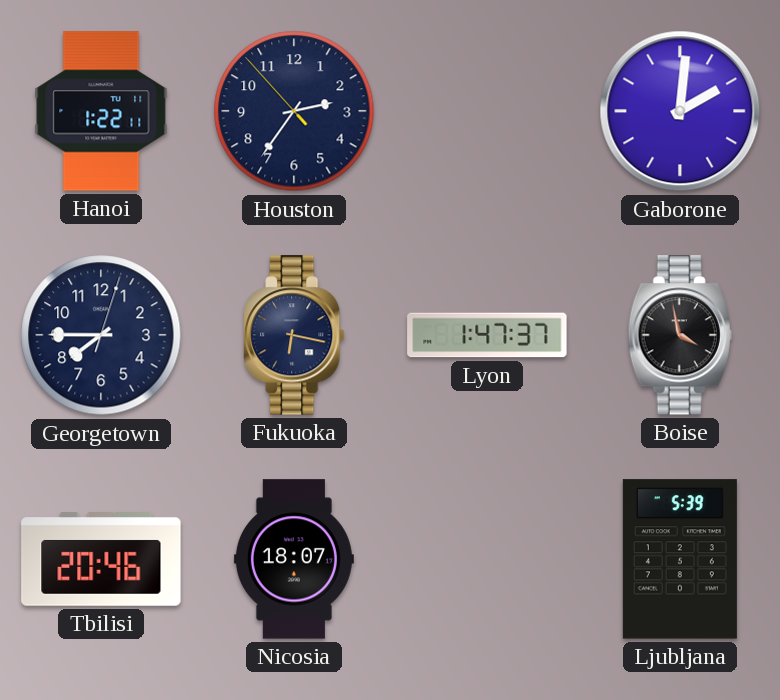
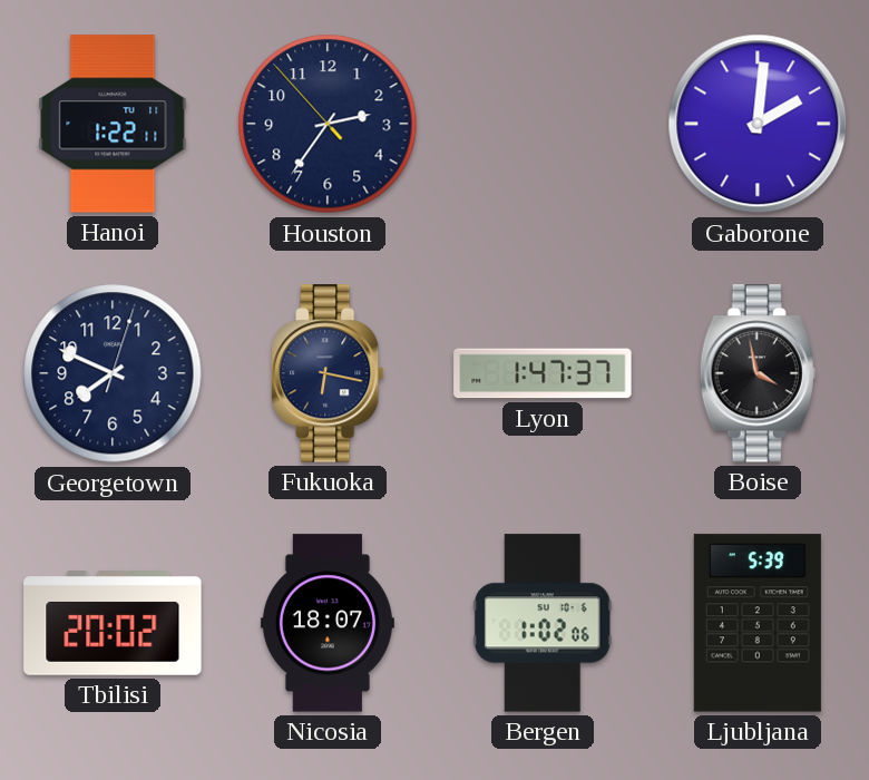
Georgetown: 7:45 -> 7:49 (113, 373)
Tbilisi: 20:46 -> 20:02 (113, 623)
Bergen: none -> 1:02 (543, 623)
